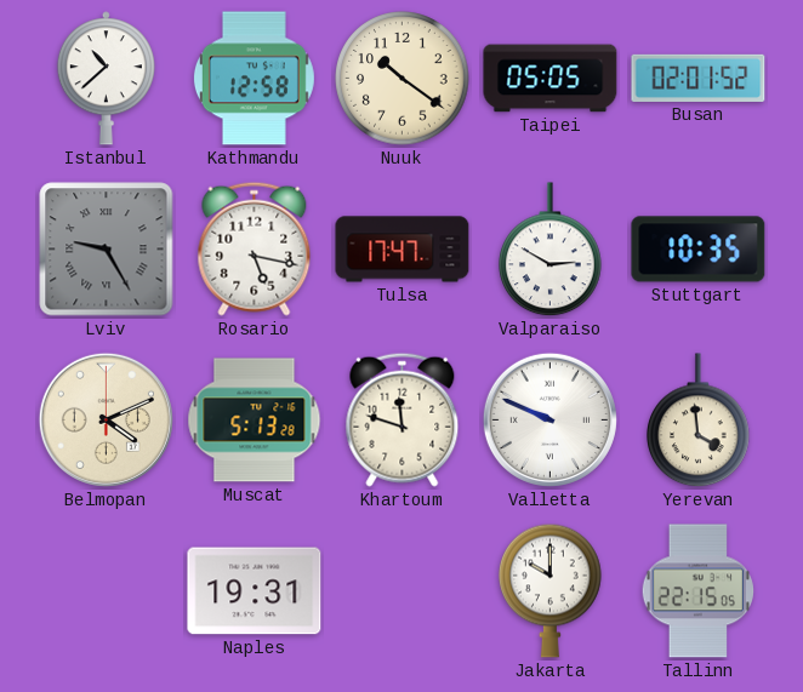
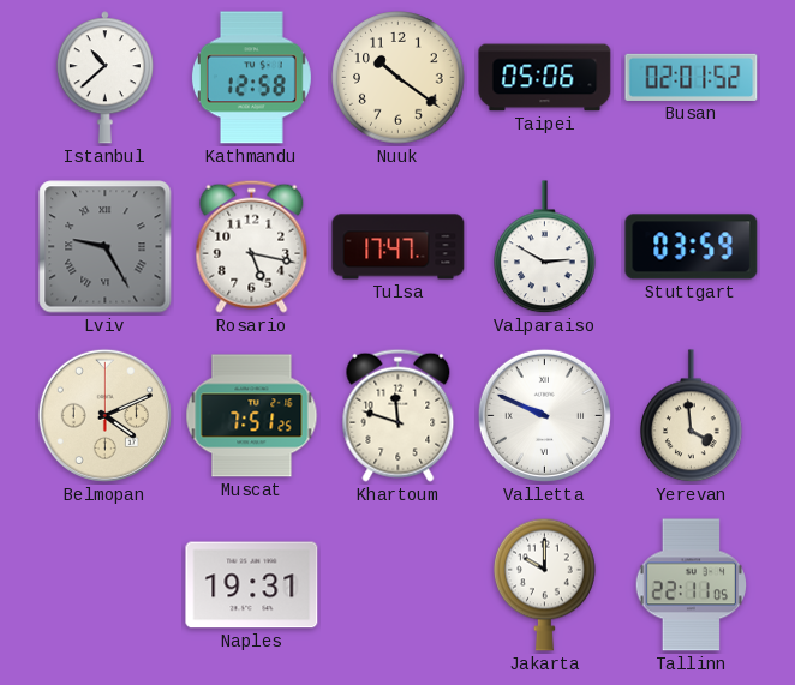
Taipei: 05:05 -> 05:06 (545, 78)
Stuttgart: 10:35 -> 03:59 (692, 247)
Muscat: 5:13 -> 7:51 (252, 416)
Tallinn: 22:15 -> 22:11 (691, 585)
